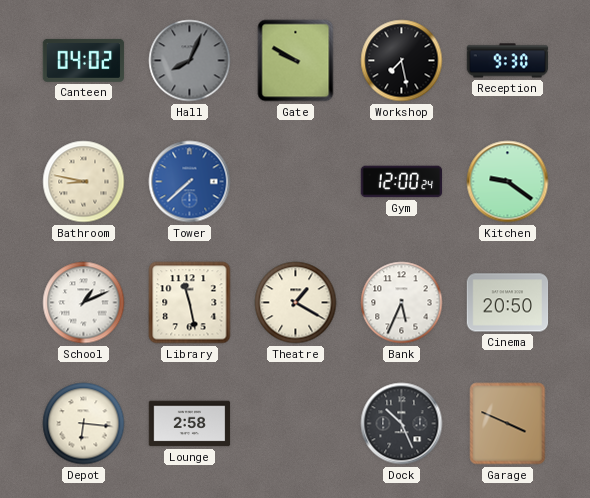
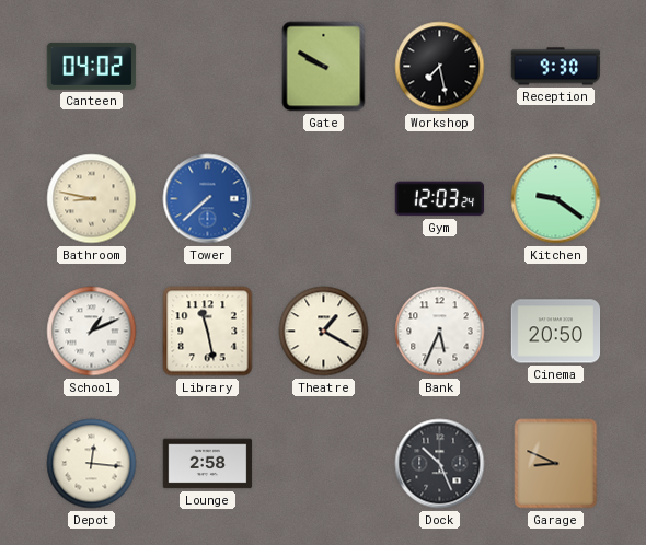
Hall: 8:04 -> none (190, 61)
Gym: 12:00 -> 12:03 (440, 199)
Depot: 6:16 -> 12:16 (92, 464)
Garage: 3:49 -> 8:49 (556, 464)
